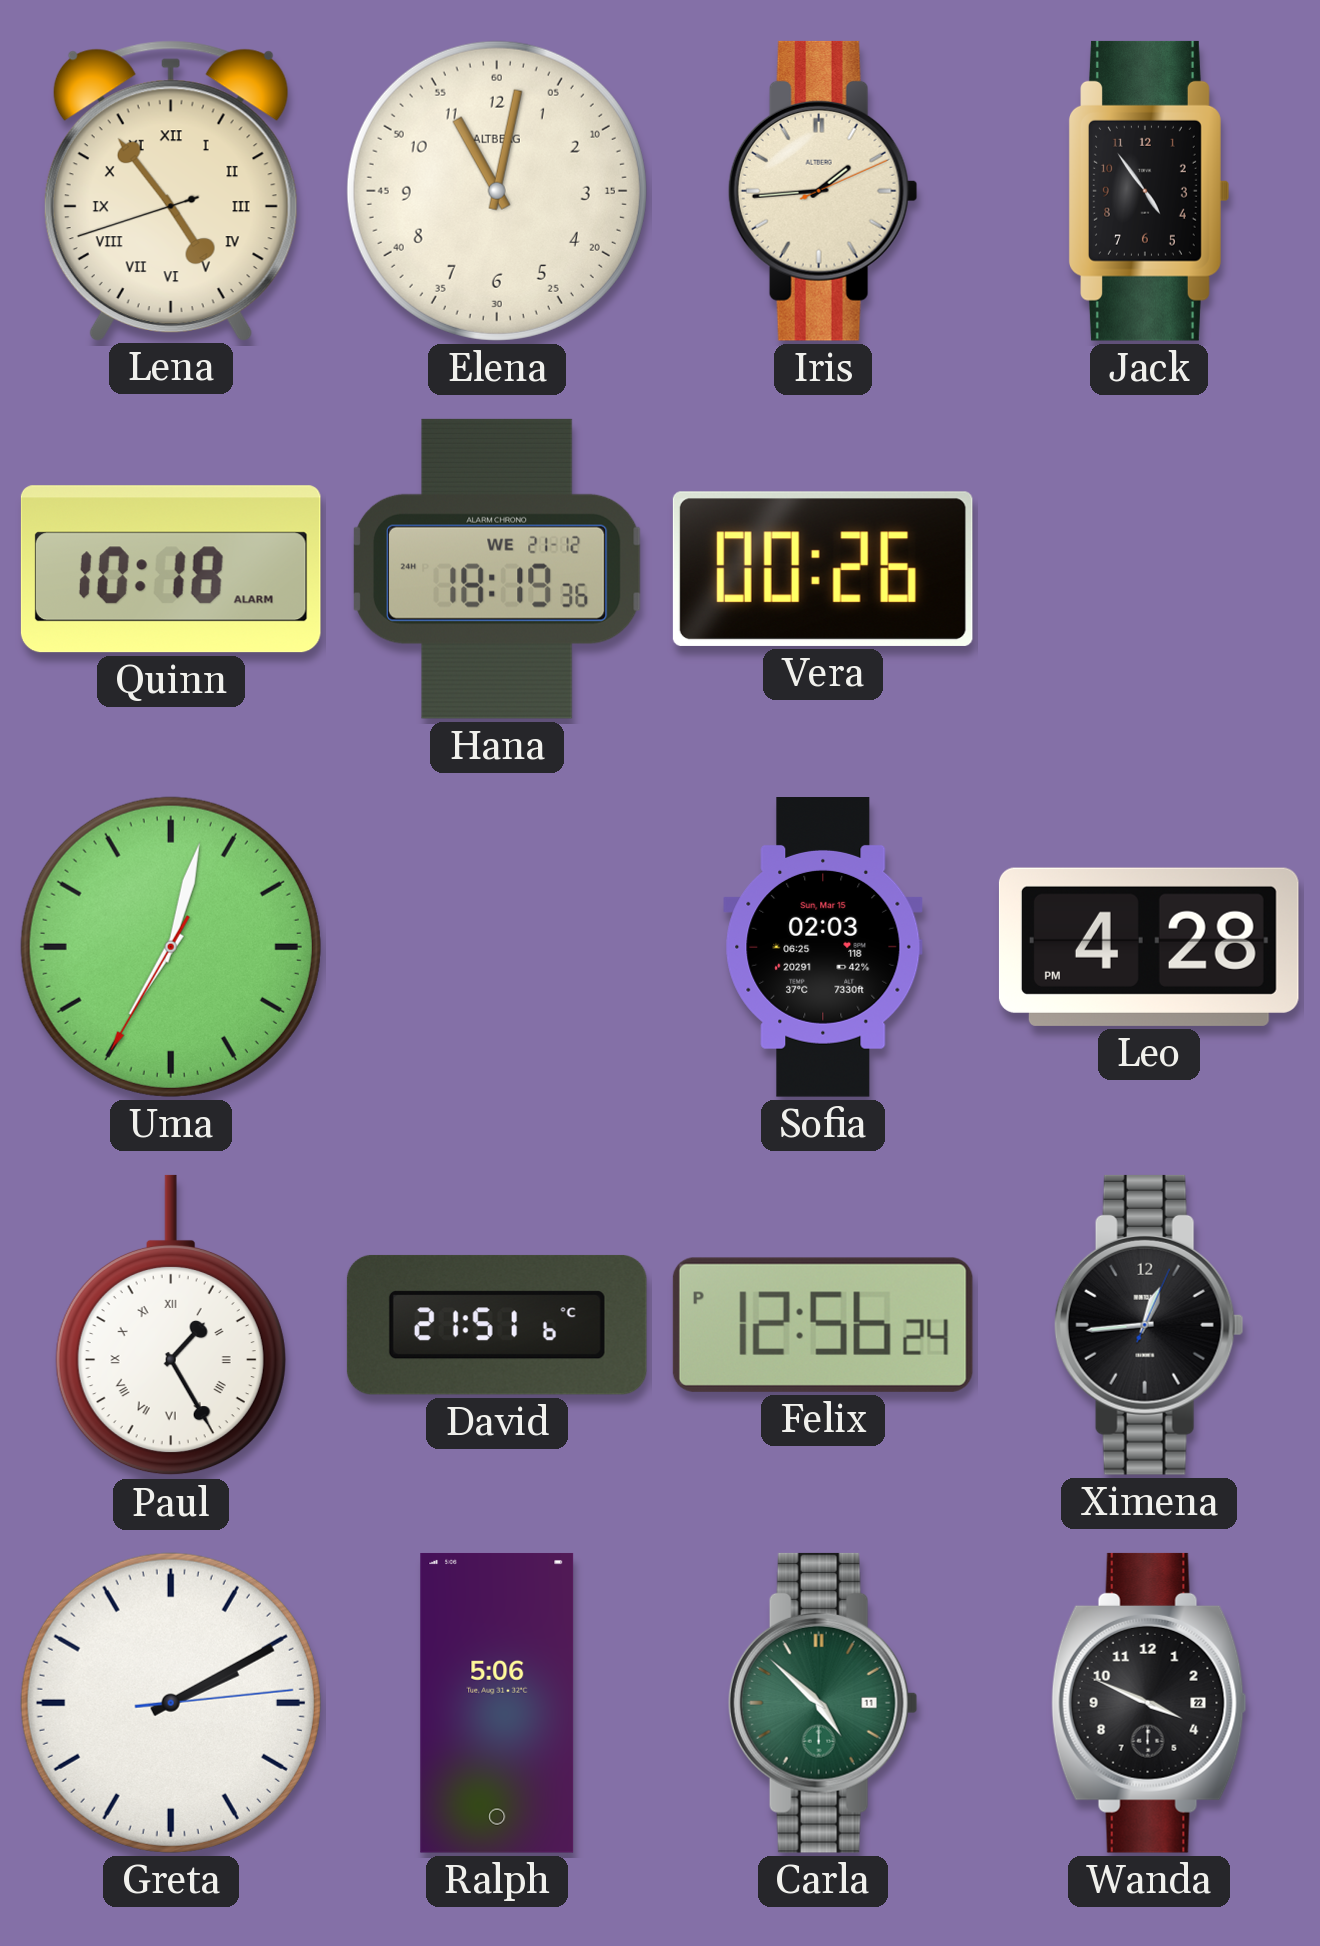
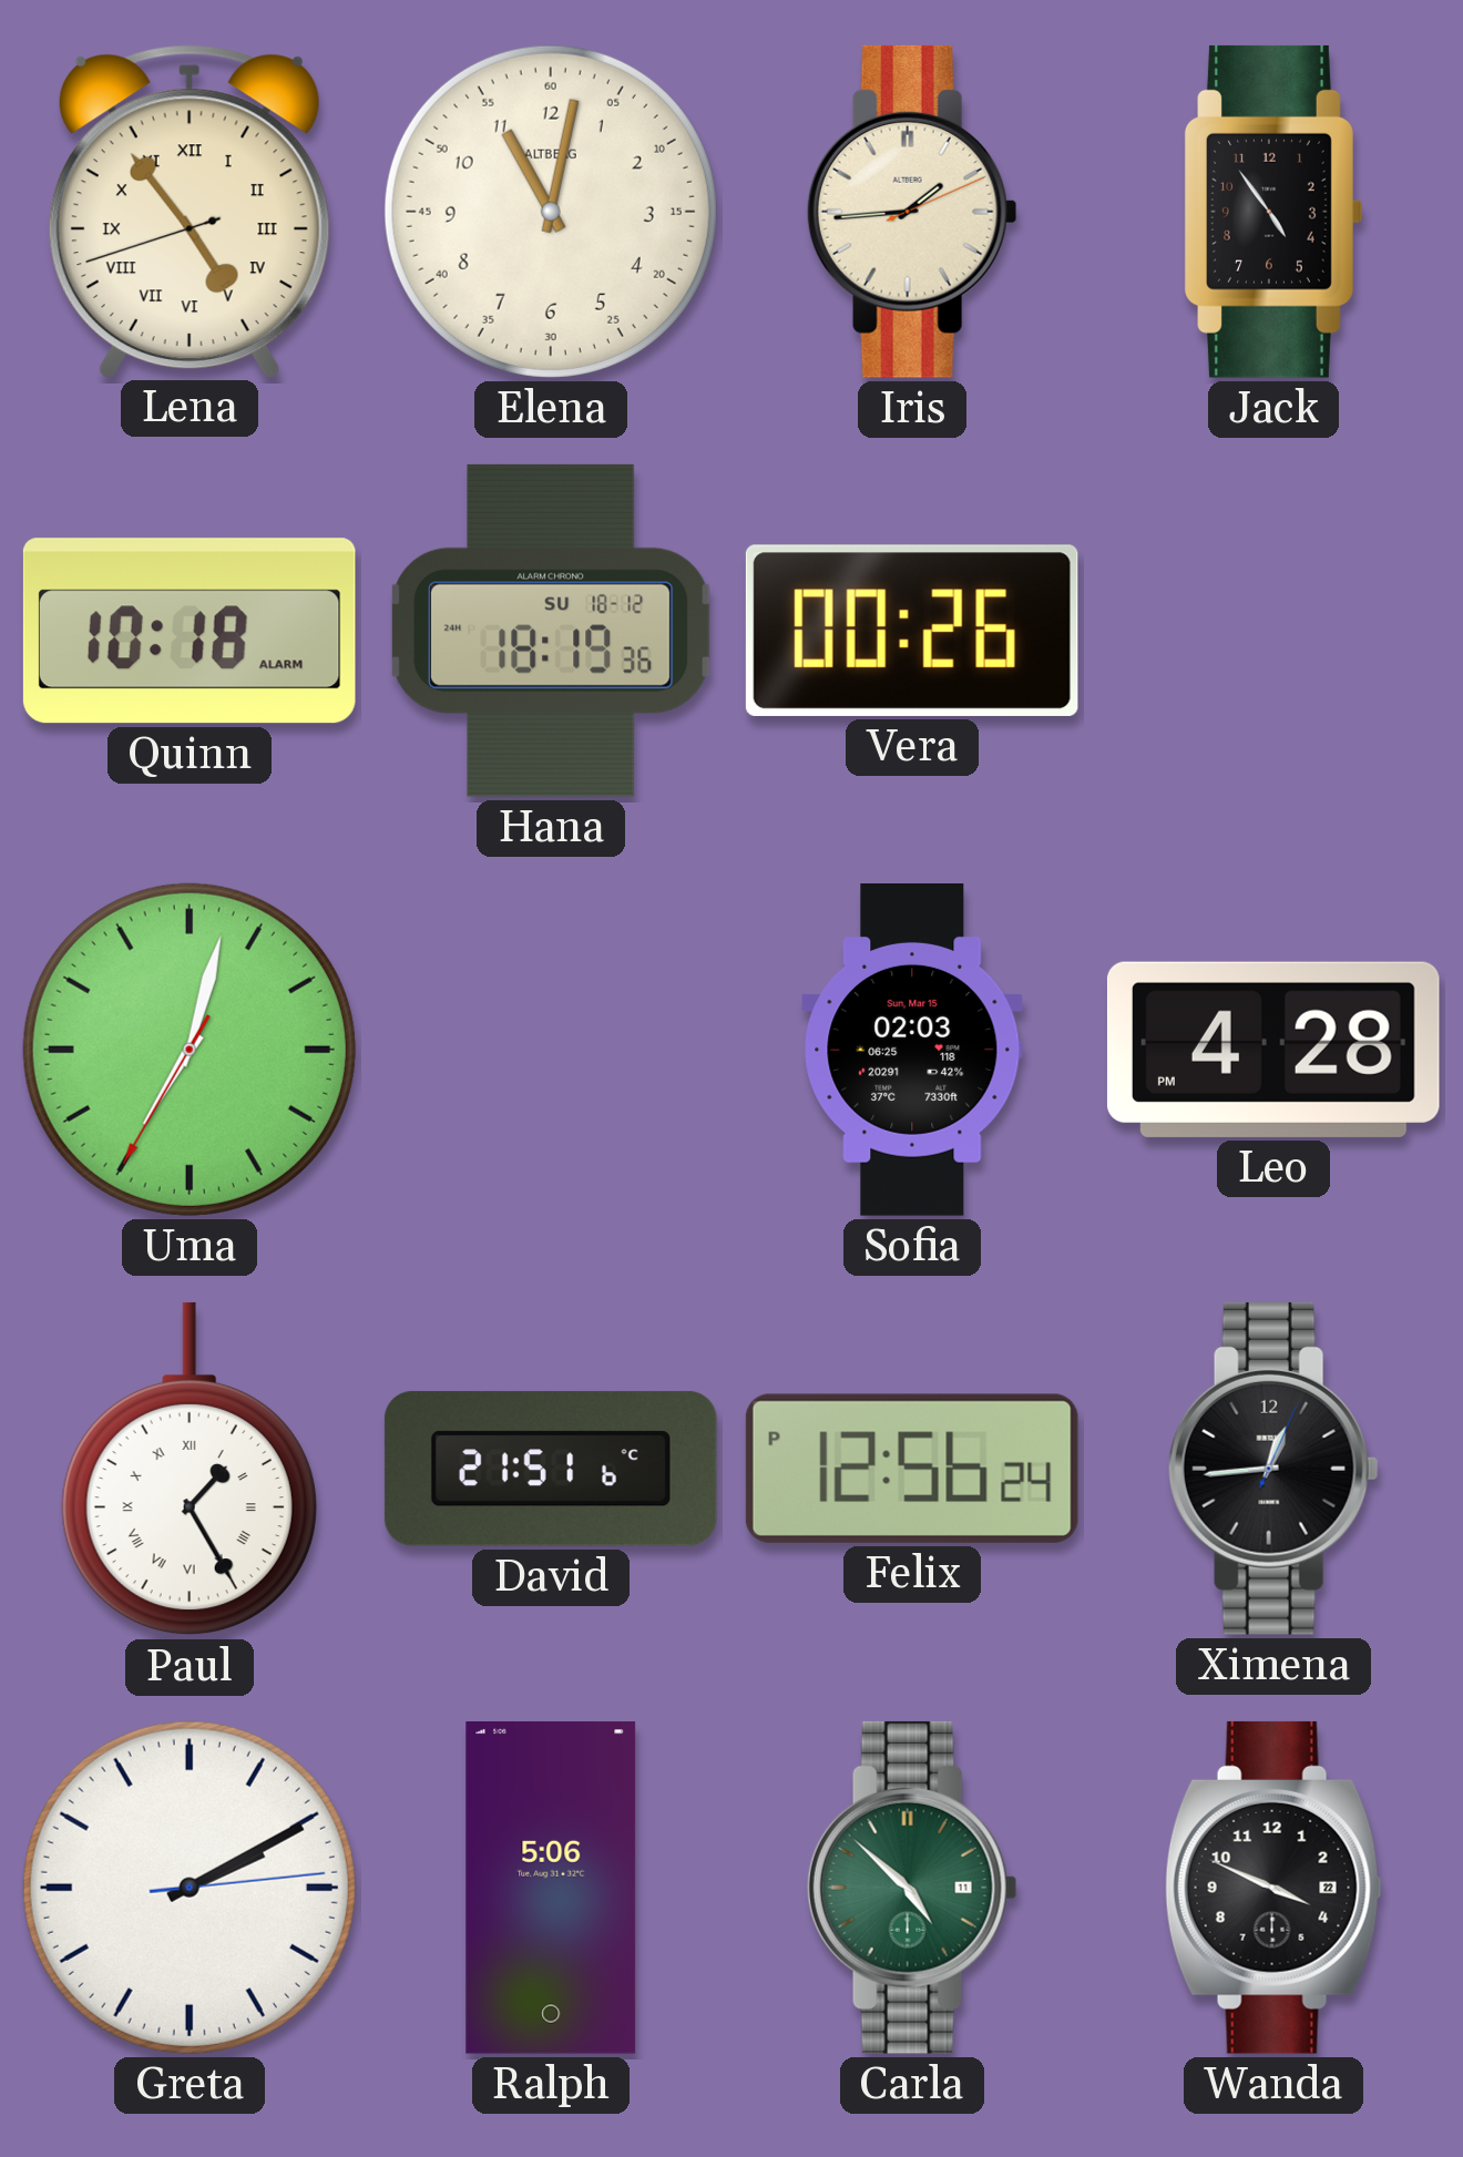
Hana date: WE 21-12 -> SU 18-12 (551, 631)
